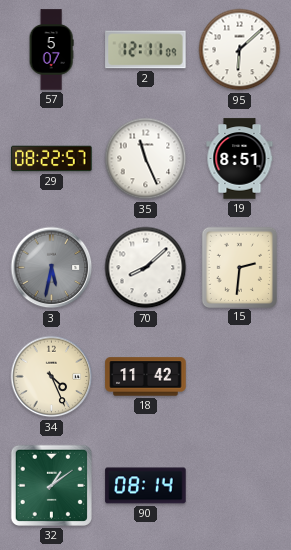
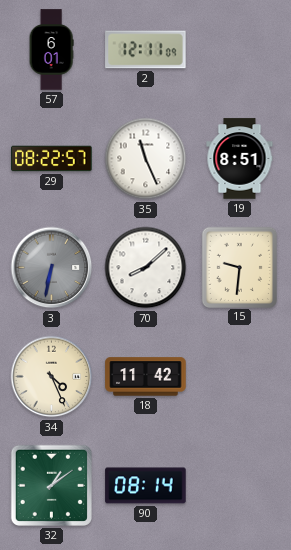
57: 5:07 -> 6:01 (51, 50)
95: 6:08 -> none (240, 50)
3: 5:32 -> 6:32 (52, 268)
15: 2:31 -> 9:31 (239, 267)
